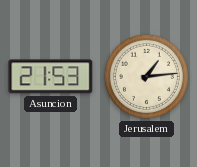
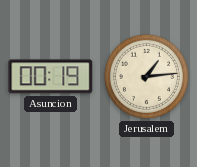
Asuncion: 21:53 -> 00:19 (51, 77)
